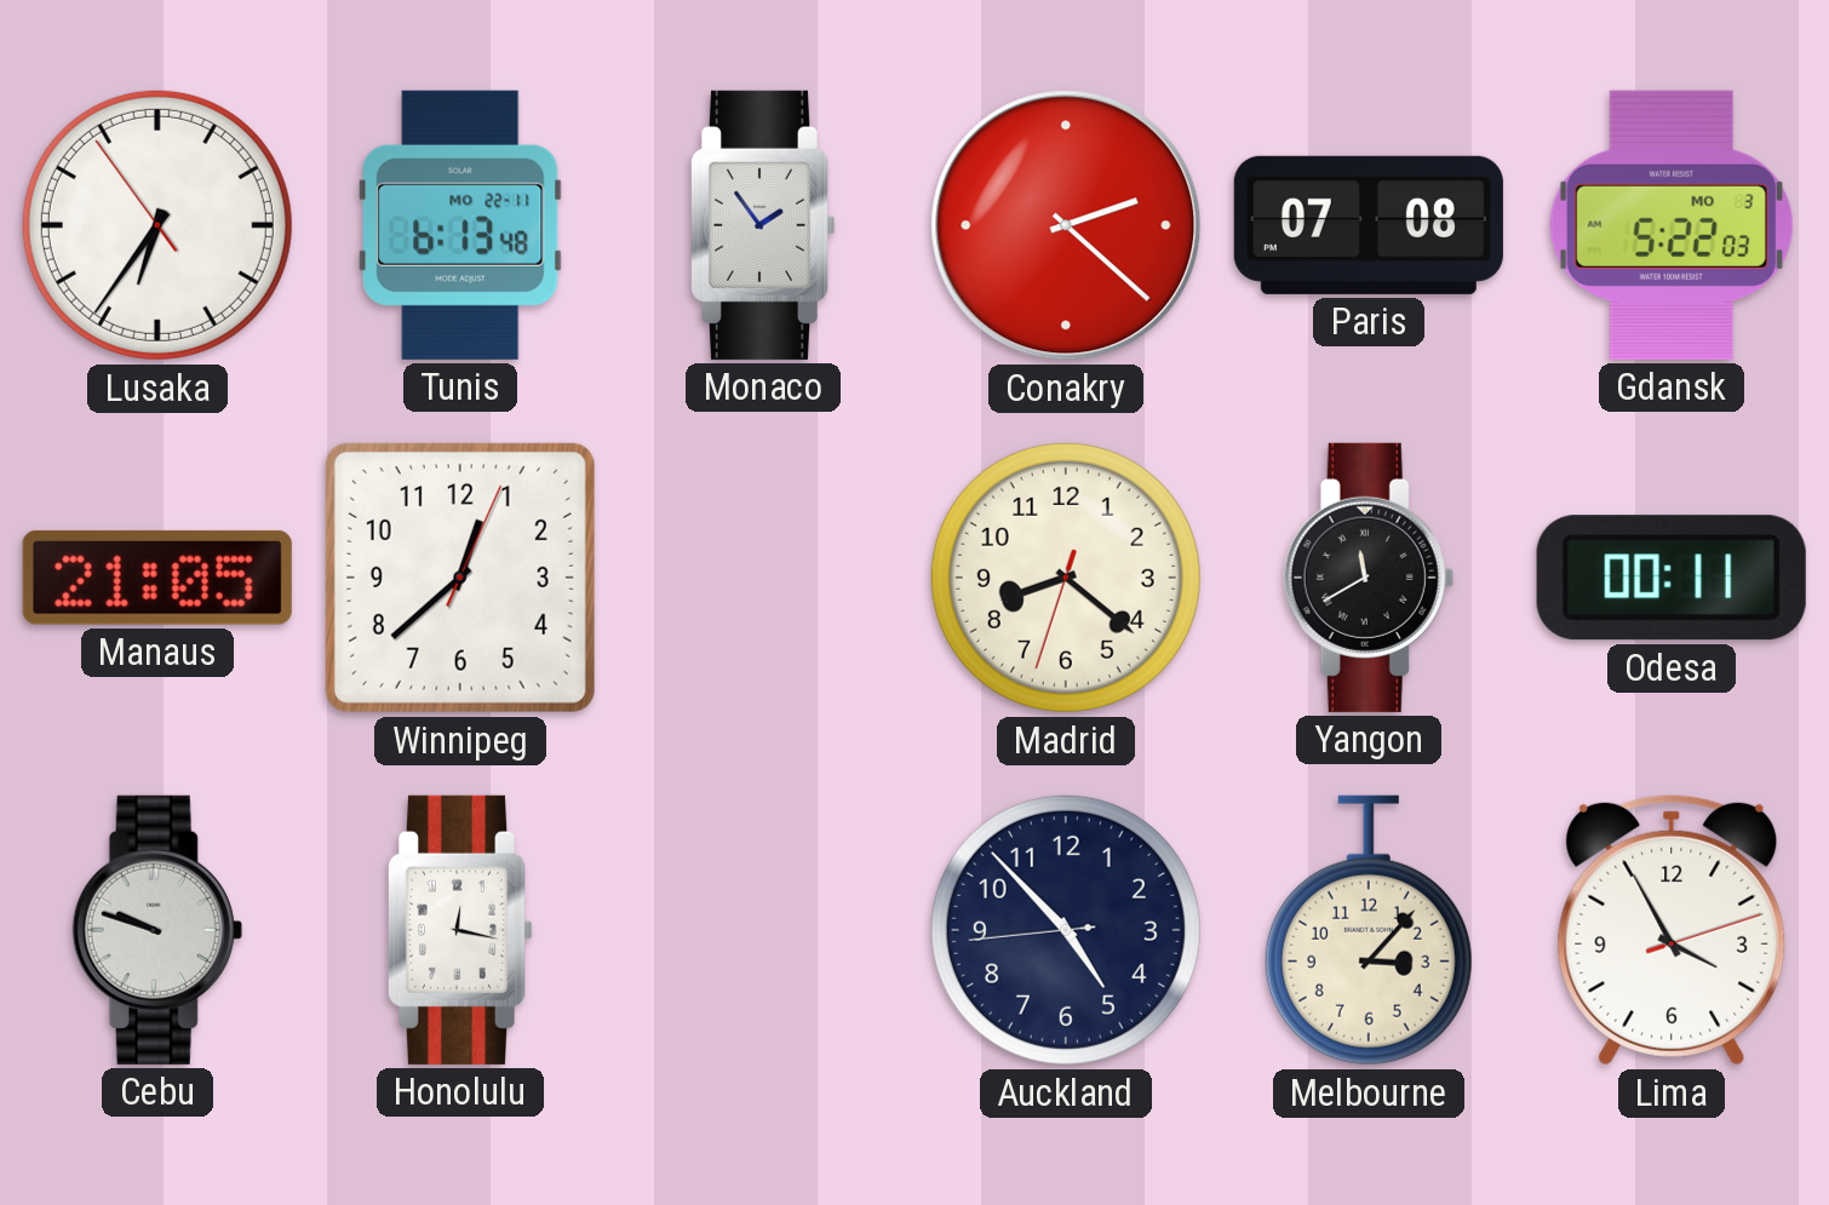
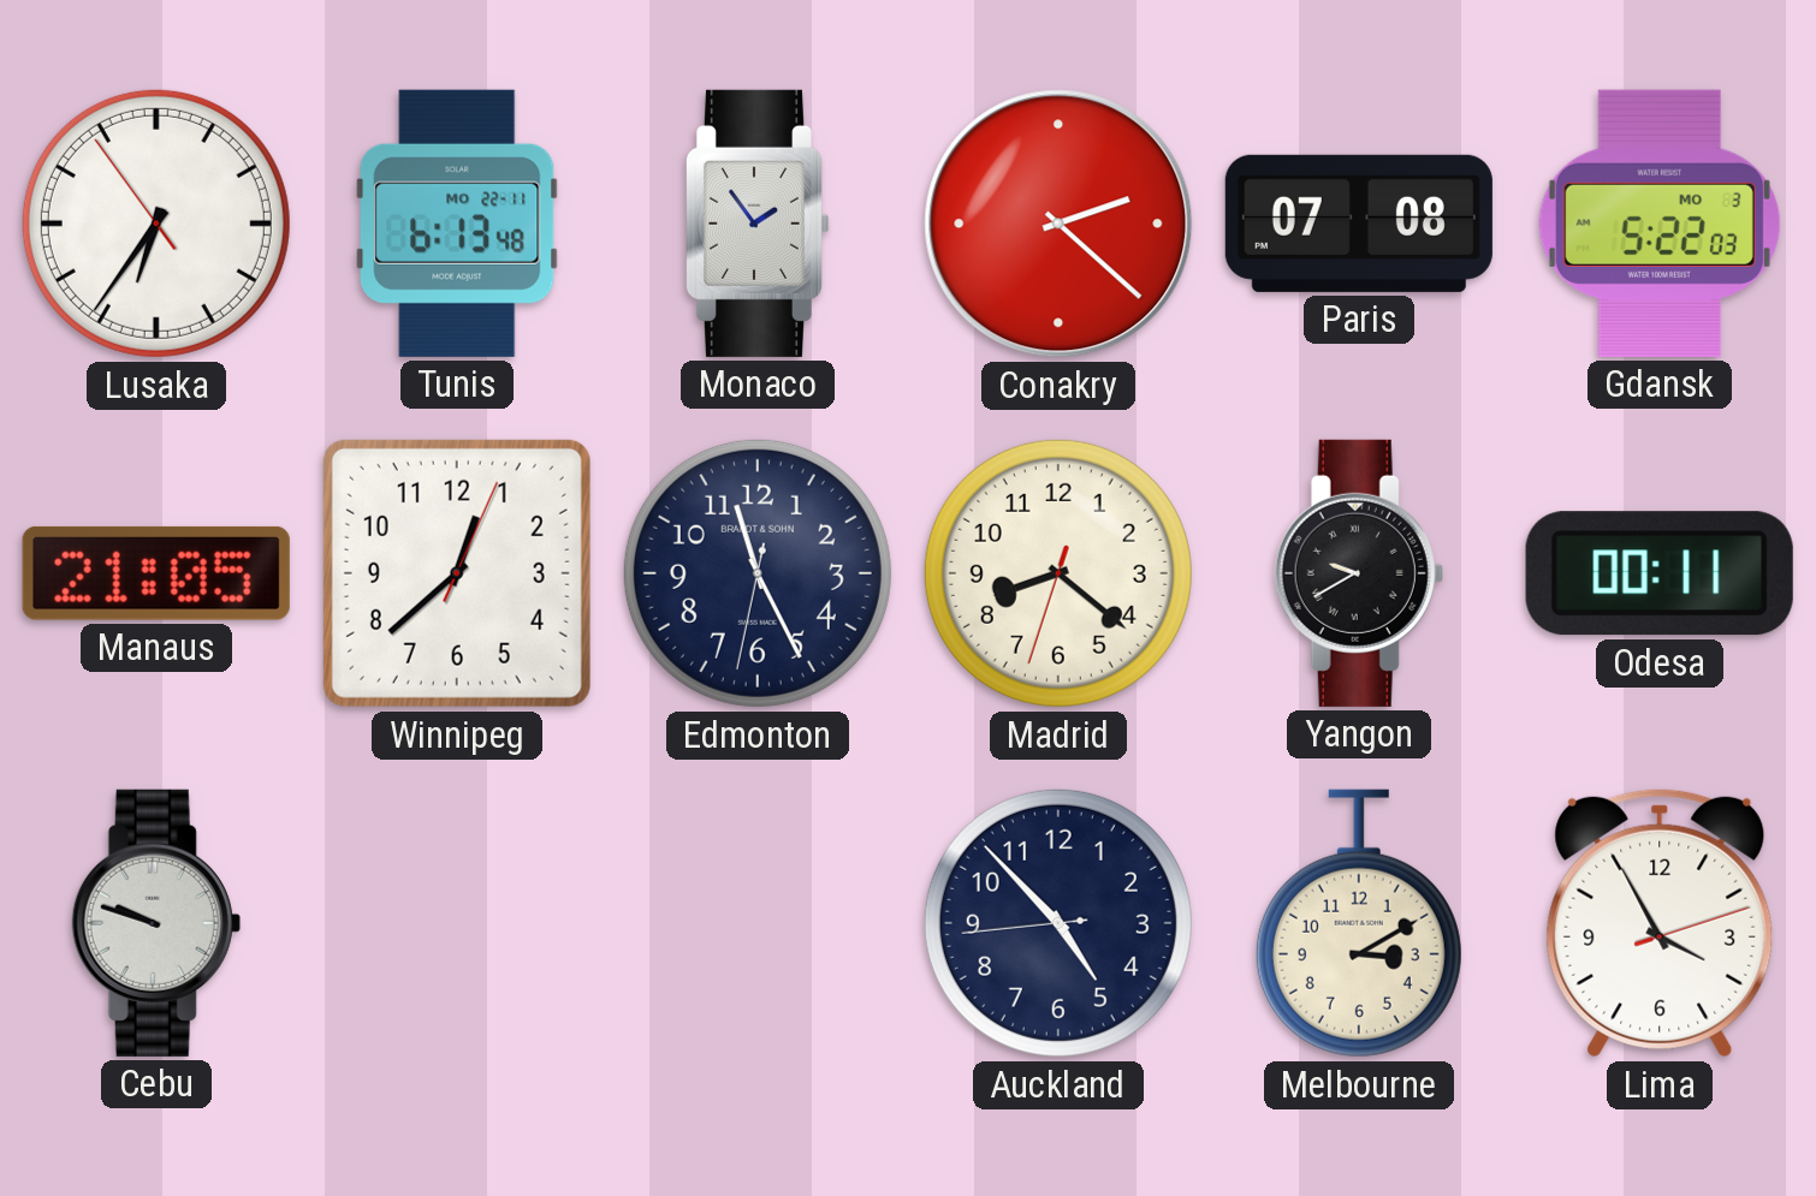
Edmonton: none -> 11:25 (758, 573)
Yangon: 11:40 -> 9:40 (1359, 573)
Honolulu: 12:17 -> none (459, 930)
Melbourne: 3:07 -> 3:10 (1359, 923)
